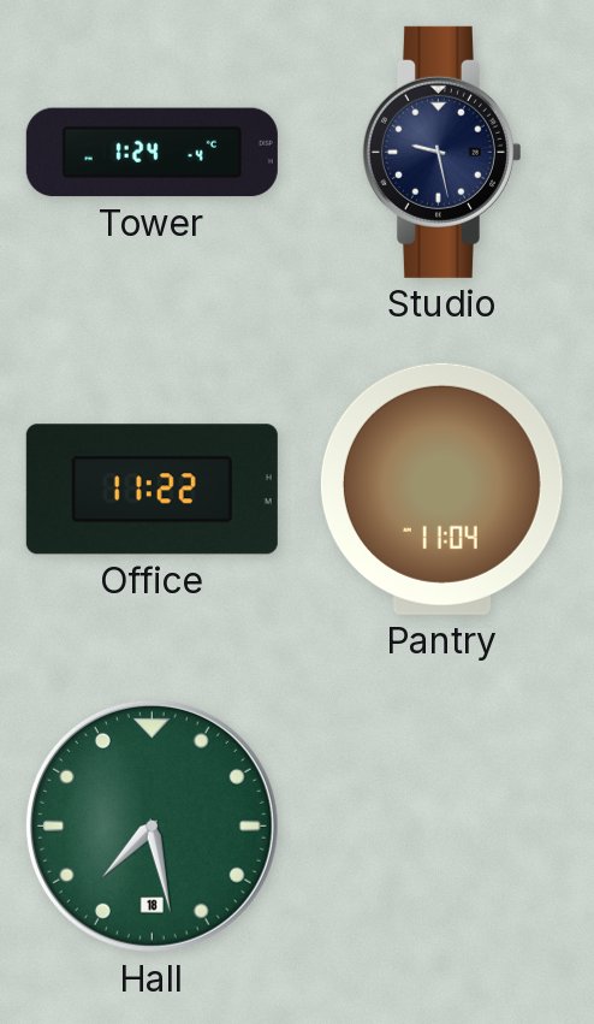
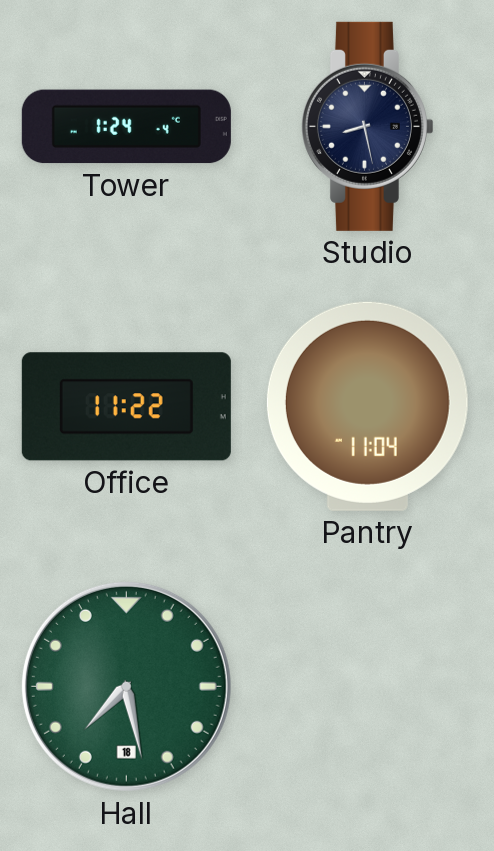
Studio: 9:28 -> 8:28 (367, 126)
